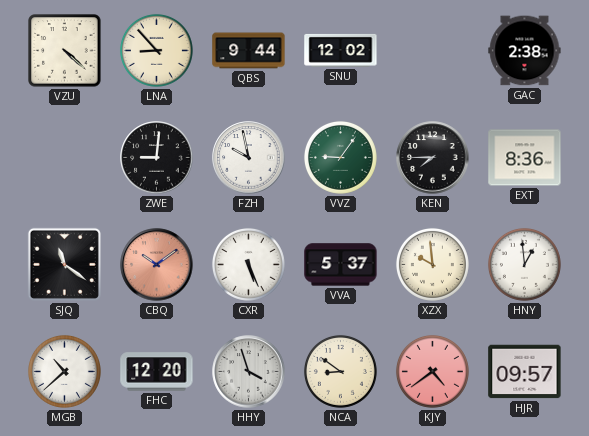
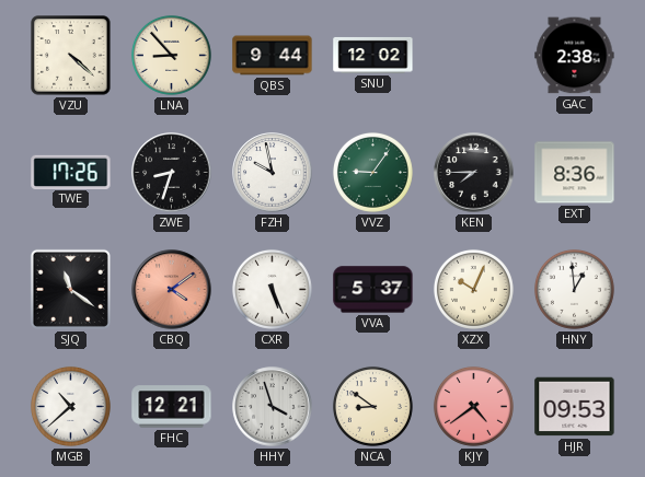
TWE: none -> 17:26 (71, 172)
ZWE: 9:01 -> 8:33 (172, 173)
CBQ: 10:09 -> 4:09 (172, 290)
XZX: 9:59 -> 10:04 (473, 289)
FHC: 12:20 -> 12:21 (172, 407)
HJR: 09:57 -> 09:53 (575, 407)
